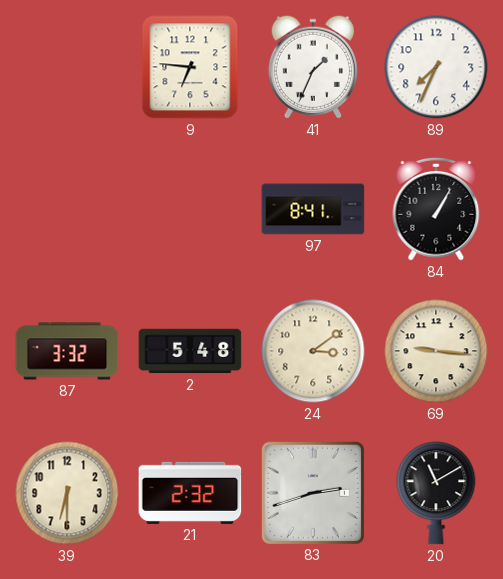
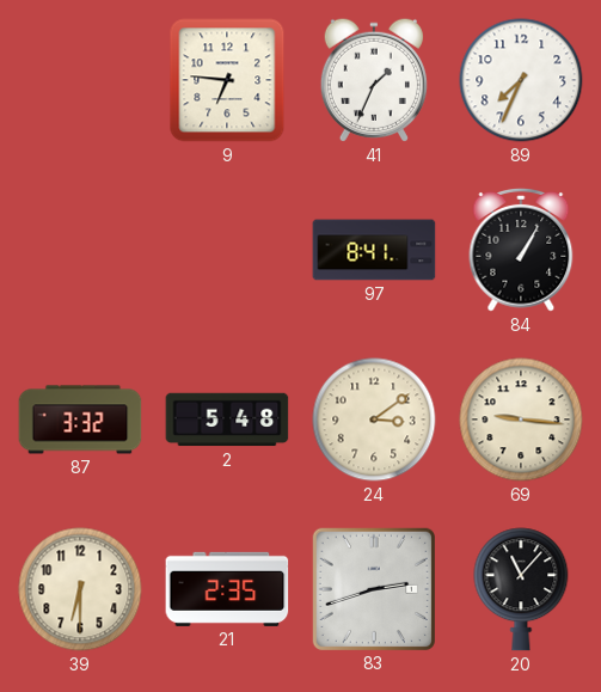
21: 2:32 -> 2:35 (227, 589)
20: 11:10 -> 11:07 (521, 589)
